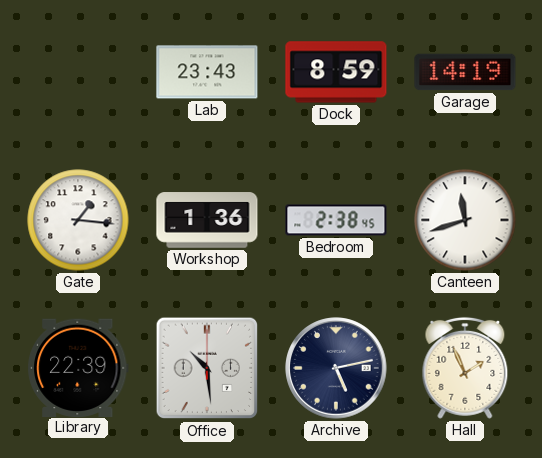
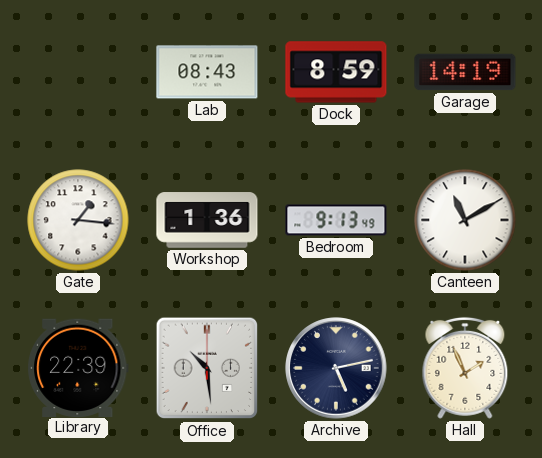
Lab: 23:43 -> 08:43 (207, 72)
Bedroom: 2:38 -> 9:13 (336, 220)
Canteen: 11:42 -> 11:10 (465, 220)
